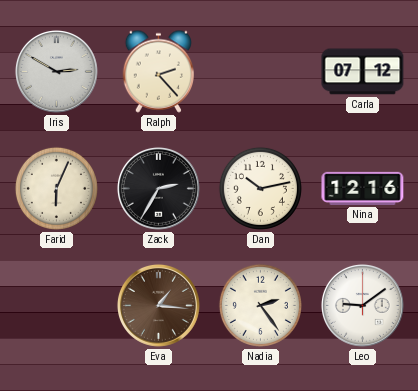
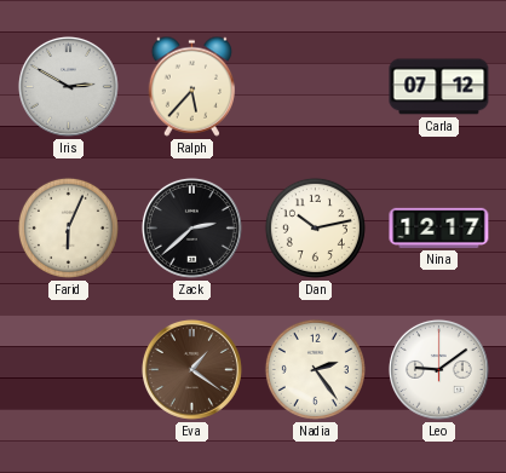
Ralph: 2:23 -> 5:37 (191, 86)
Zack: 2:35 -> 2:38 (191, 227)
Nina: 12:16 -> 12:17 (439, 227)
Eva: 1:16 -> 1:21 (191, 369)
